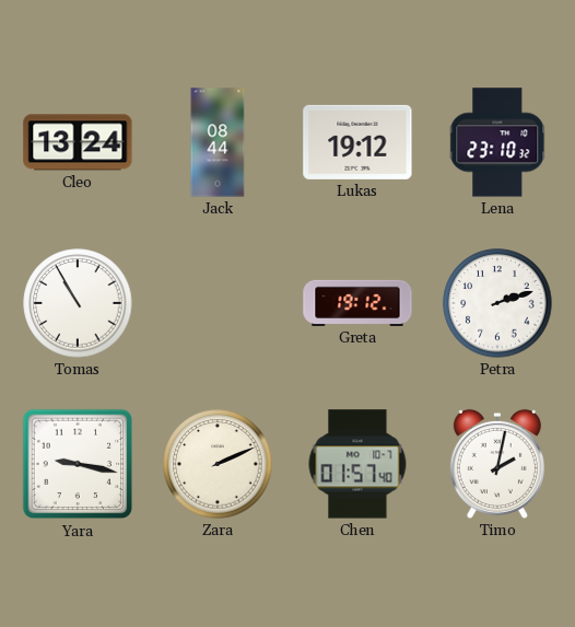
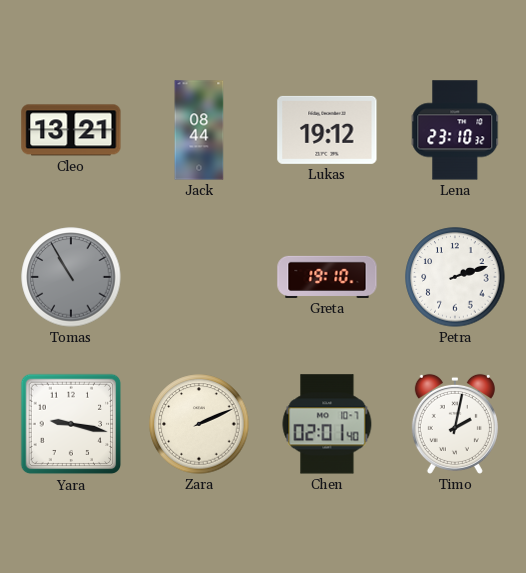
Cleo: 13:24 -> 13:21 (71, 130)
Tomas dial: white -> grey (71, 277)
Greta: 19:12 -> 19:10 (327, 277)
Chen: 01:57 -> 02:01 (327, 424)
